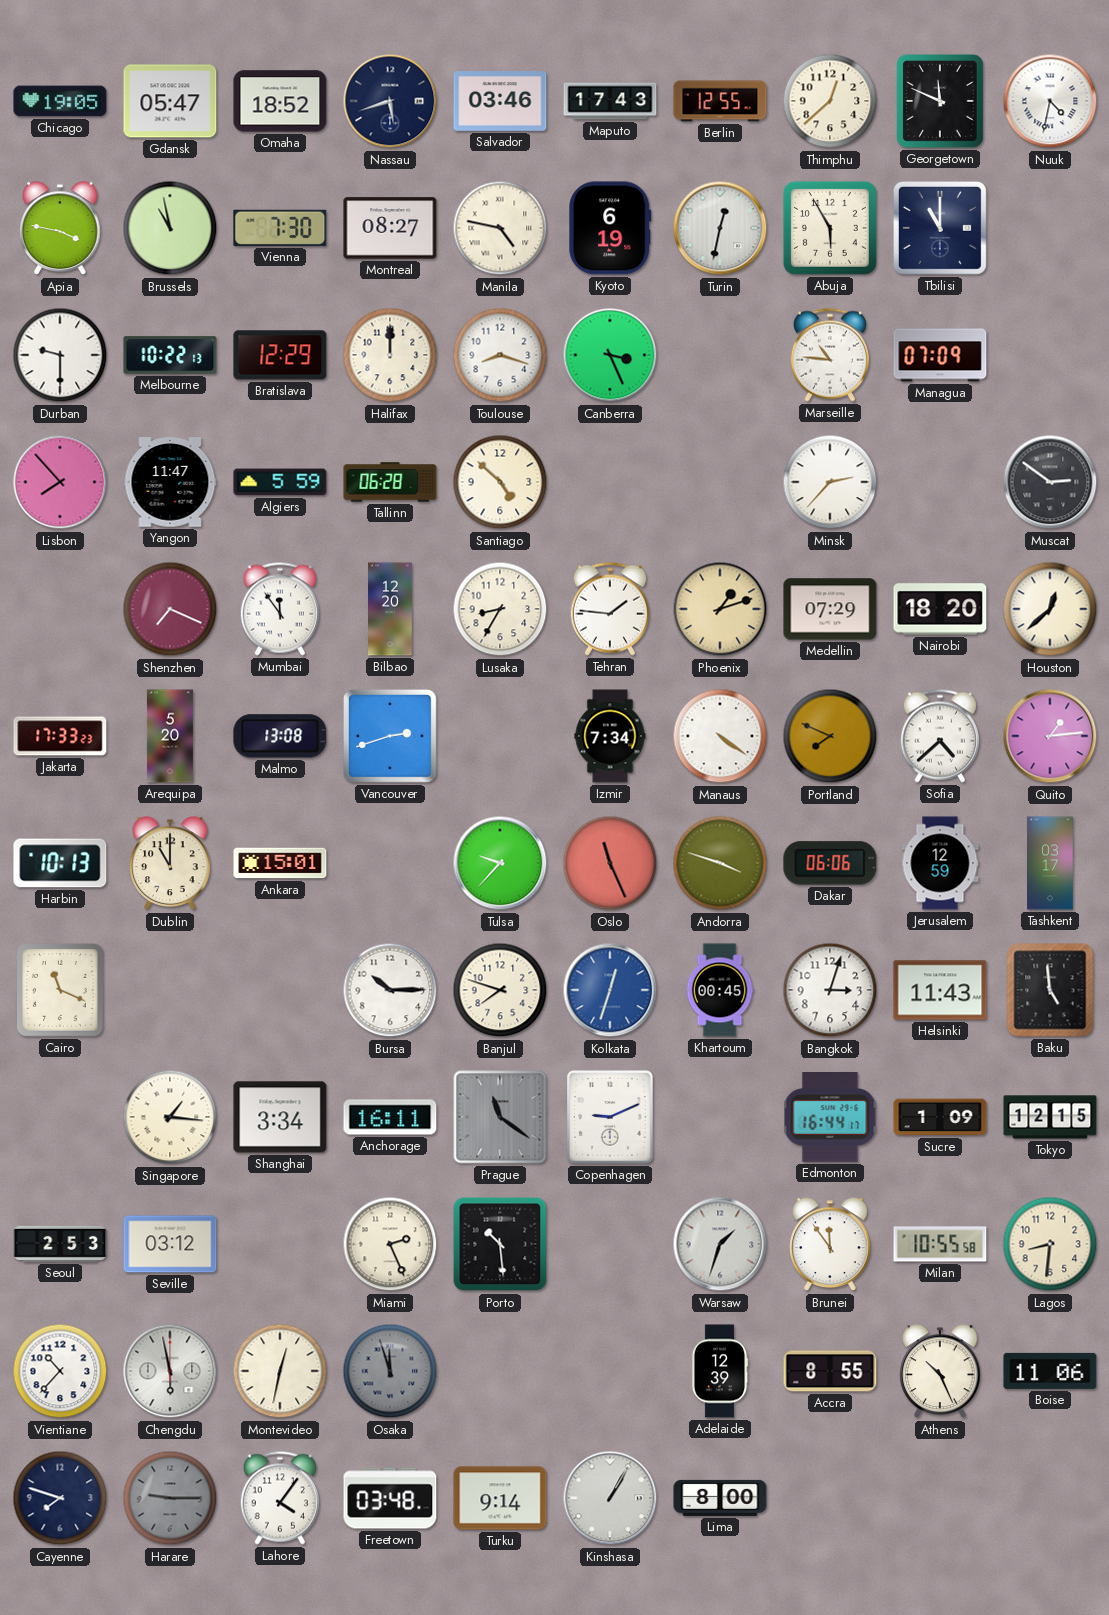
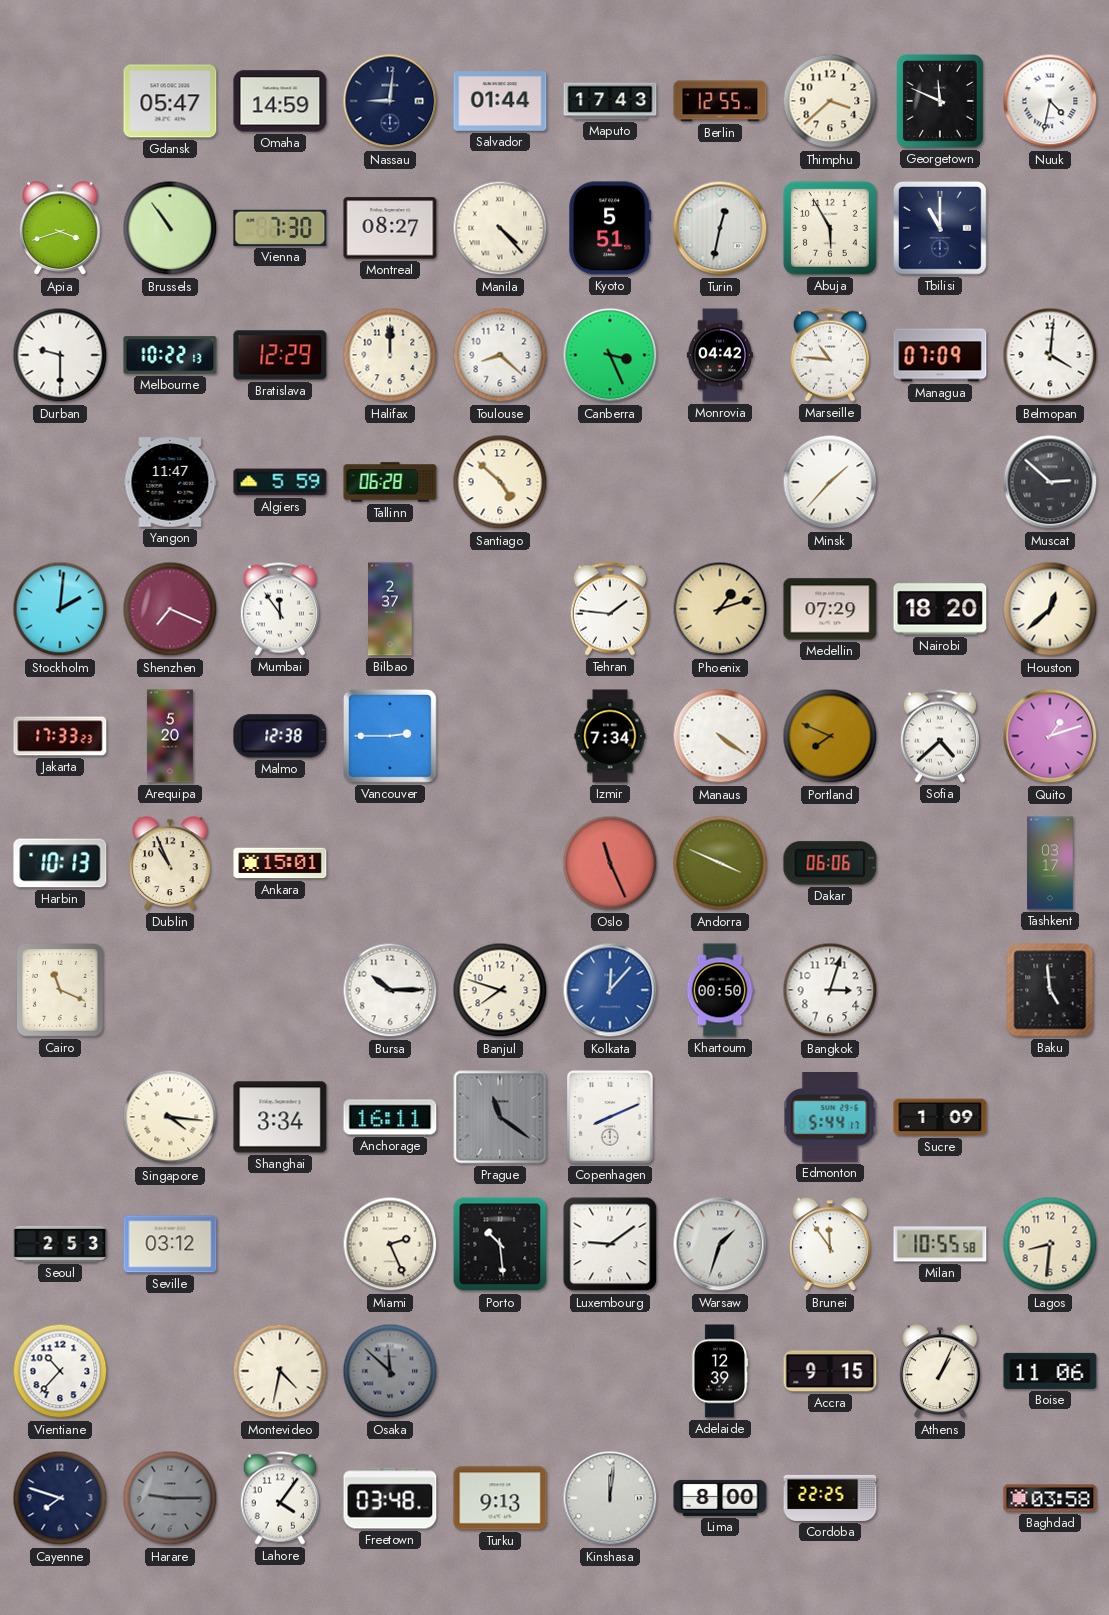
Chicago: 19:05 -> none (60, 101)
Omaha: 18:52 -> 14:59 (280, 101)
Nassau: 5:42 -> 9:01 (390, 101)
Salvador: 03:46 -> 01:44 (500, 102)
Thimphu: 12:38 -> 3:38 (830, 101)
Apia: 3:47 -> 3:42 (60, 229)
Brussels: 10:58 -> 10:54 (170, 228)
Manila: 4:47 -> 4:23 (500, 228)
Kyoto: 6:19 -> 5:51 (610, 228)
Toulouse: 8:18 -> 8:22 (500, 355)
Monrovia: none -> 04:42 (719, 355)
Belmopan: none -> 4:01 (1050, 355)
Lisbon: 7:53 -> none (60, 482)
Minsk: 2:37 -> 1:37 (830, 482)
Muscat: 2:51 -> 2:52 (1050, 482)
Stockholm: none -> 2:01 (60, 609)
Bilbao: 12:20 -> 2:37 (390, 609)
Lusaka: 8:35 -> none (500, 609)
Malmo: 13:08 -> 12:38 (280, 736)
Vancouver: 2:42 -> 2:45 (390, 736)
Quito: 1:14 -> 1:12 (1050, 736)
Dublin: 11:00 -> 10:56 (170, 864)
Tulsa: 9:37 -> none (500, 863)
Andorra: 3:48 -> 3:49 (720, 863)
Jerusalem: 12:59 -> none (940, 863)
Kolkata: 12:33 -> 12:07 (610, 990)
Khartoum: 00:45 -> 00:50 (720, 990)
Helsinki: 11:43 -> none (940, 990)
Singapore: 1:16 -> 4:16 (170, 1117)
Copenhagen: 9:11 -> 8:11 (611, 1117)
Edmonton: 16:44 -> 5:44 (830, 1118)
Tokyo: 12:15 -> none (1050, 1117)
Luxembourg: none -> 9:09 (610, 1244)
Chengdu: 5:58 -> none (170, 1371)
Montevideo: 12:32 -> 4:32 (280, 1371)
Osaka: 11:57 -> 11:52 (390, 1371)
Accra: 8:55 -> 9:15 (830, 1371)
Athens: 10:26 -> 1:04 (940, 1372)
Turku: 9:14 -> 9:13 (500, 1498)
Kinshasa: 1:05 -> 12:01 (610, 1498)
Cordoba: none -> 22:25 (830, 1498)
Baghdad: none -> 03:58 (1050, 1498)
